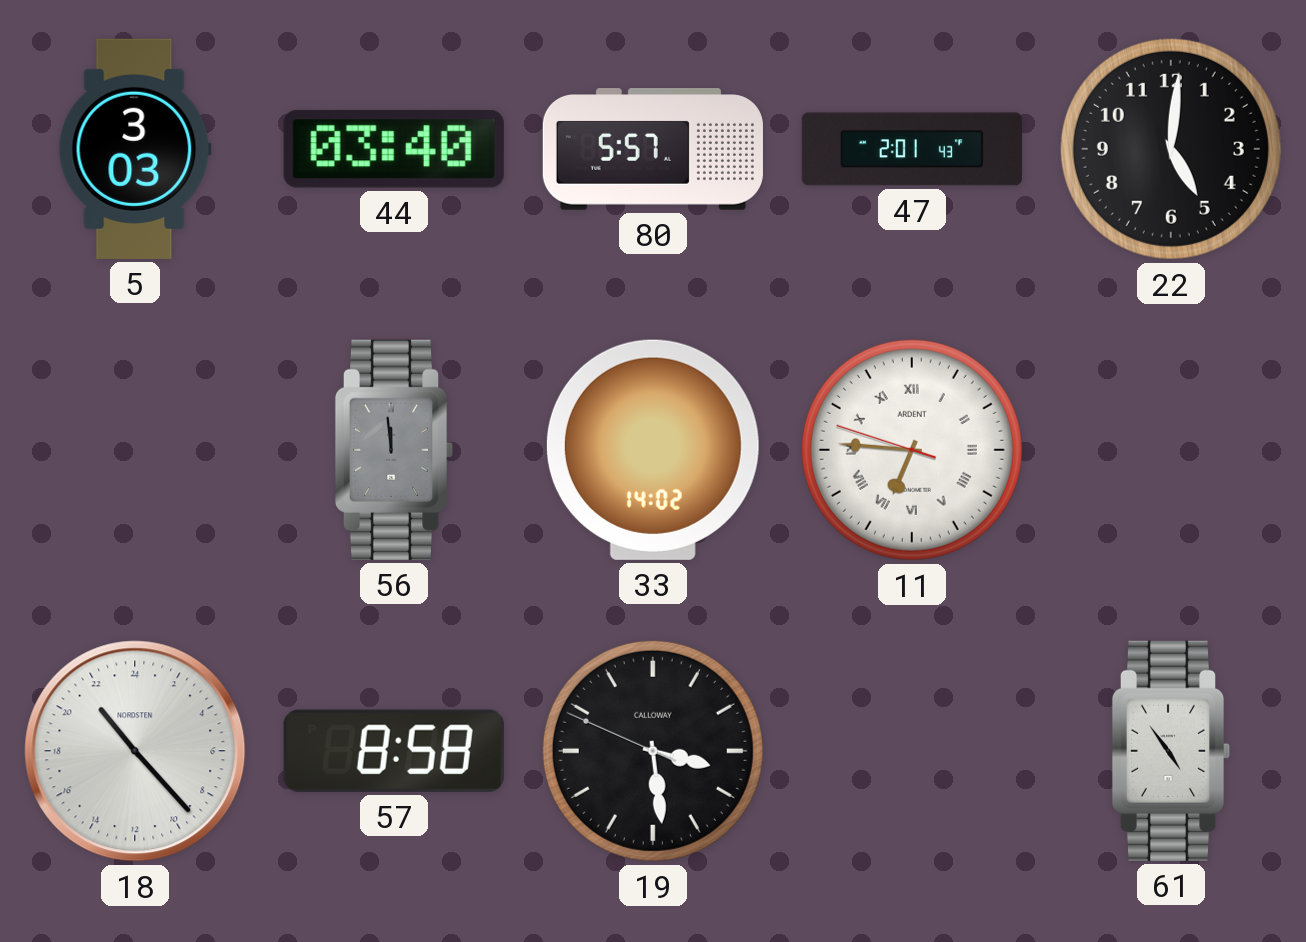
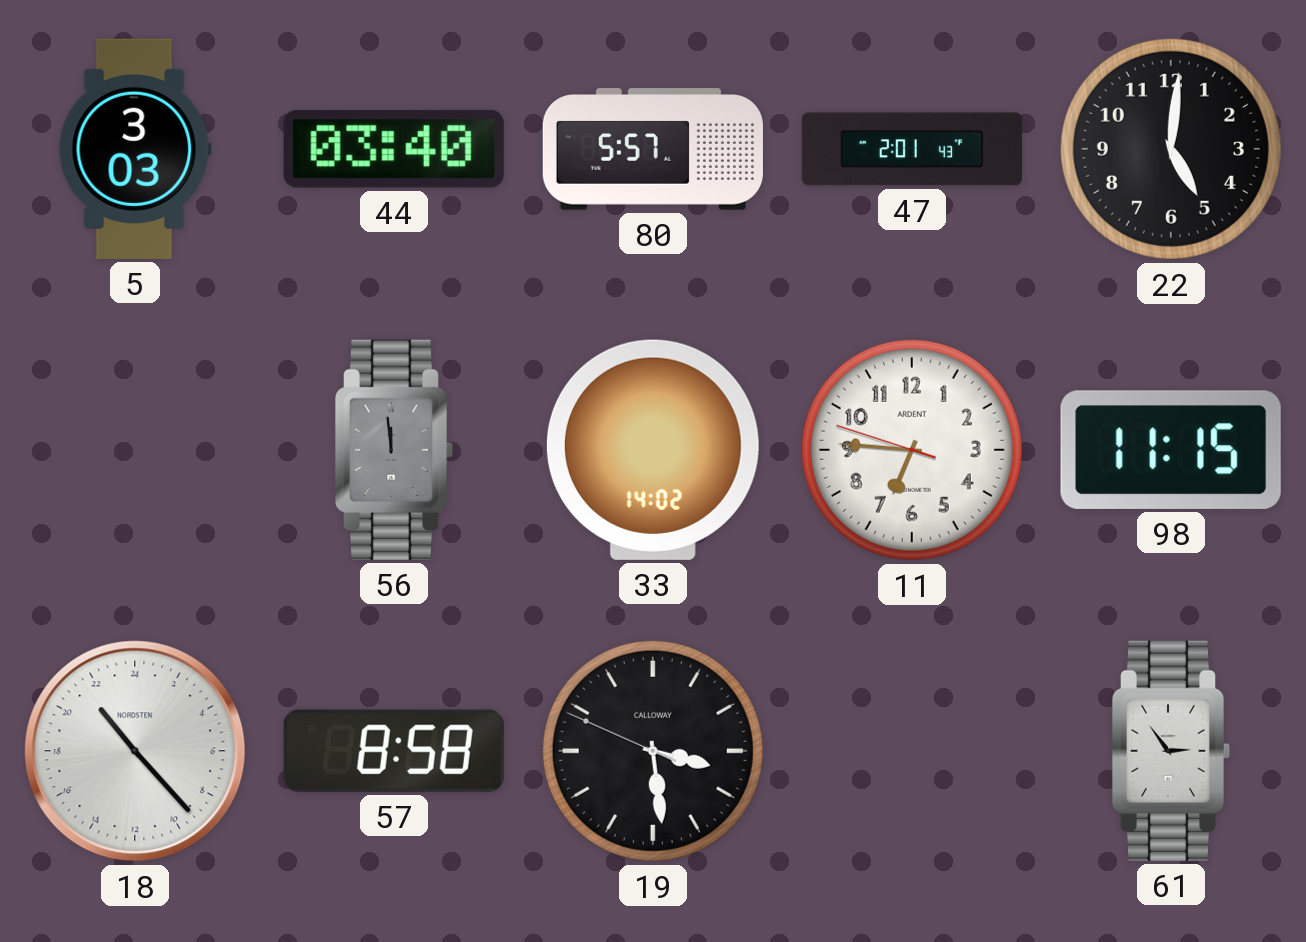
11 numerals: Roman -> Arabic (912, 450)
98: none -> 11:15 (1171, 450)
61: 4:54 -> 2:54 (1171, 751)
